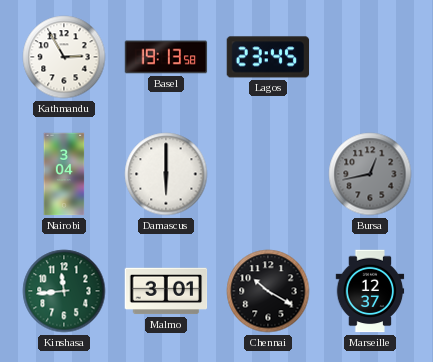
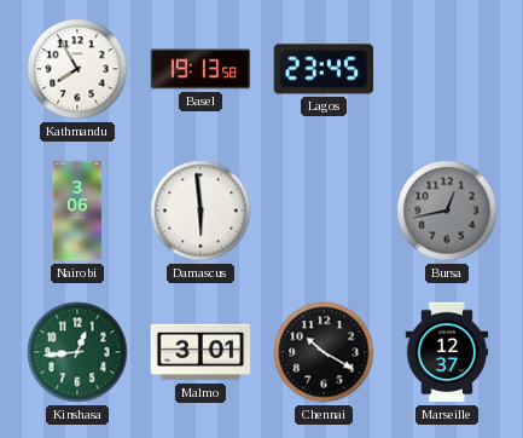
Kathmandu: 2:55 -> 7:55 (77, 69)
Nairobi: 3:04 -> 3:06 (77, 211)
Damascus: 6:00 -> 5:59 (201, 211)
Kinshasa: 11:44 -> 12:44 (77, 352)
